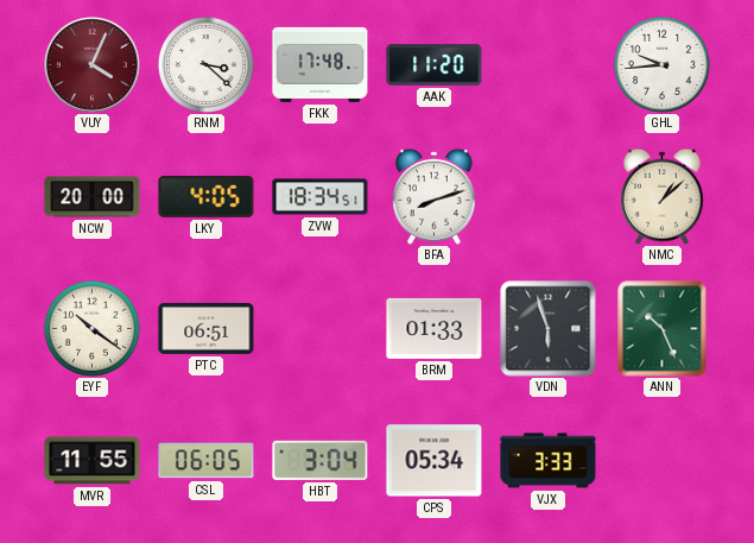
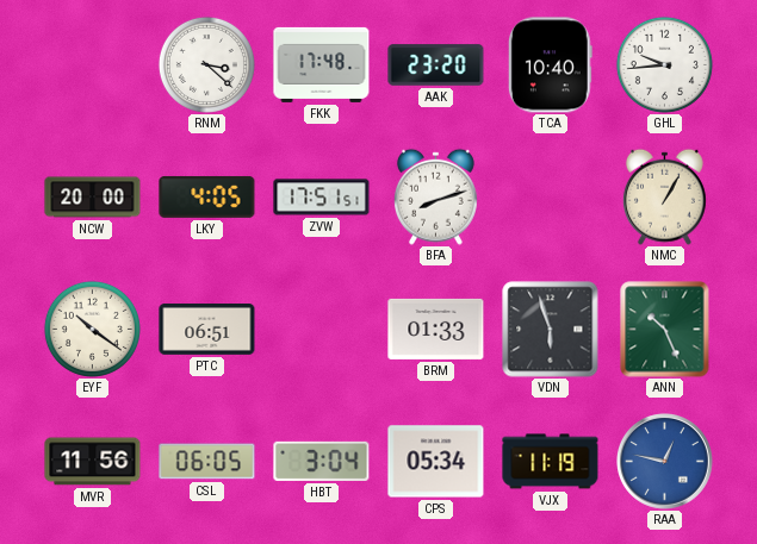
VUY: 4:04 -> none (93, 65)
AAK: 11:20 -> 23:20 (436, 65)
TCA: none -> 10:40 (550, 65)
ZVW: 18:34 -> 17:51 (322, 198)
NMC: 1:08 -> 1:05 (664, 196)
MVR: 11:55 -> 11:56 (93, 462)
VJX: 3:33 -> 11:19 (551, 462)
RAA: none -> 12:47 (665, 462)
